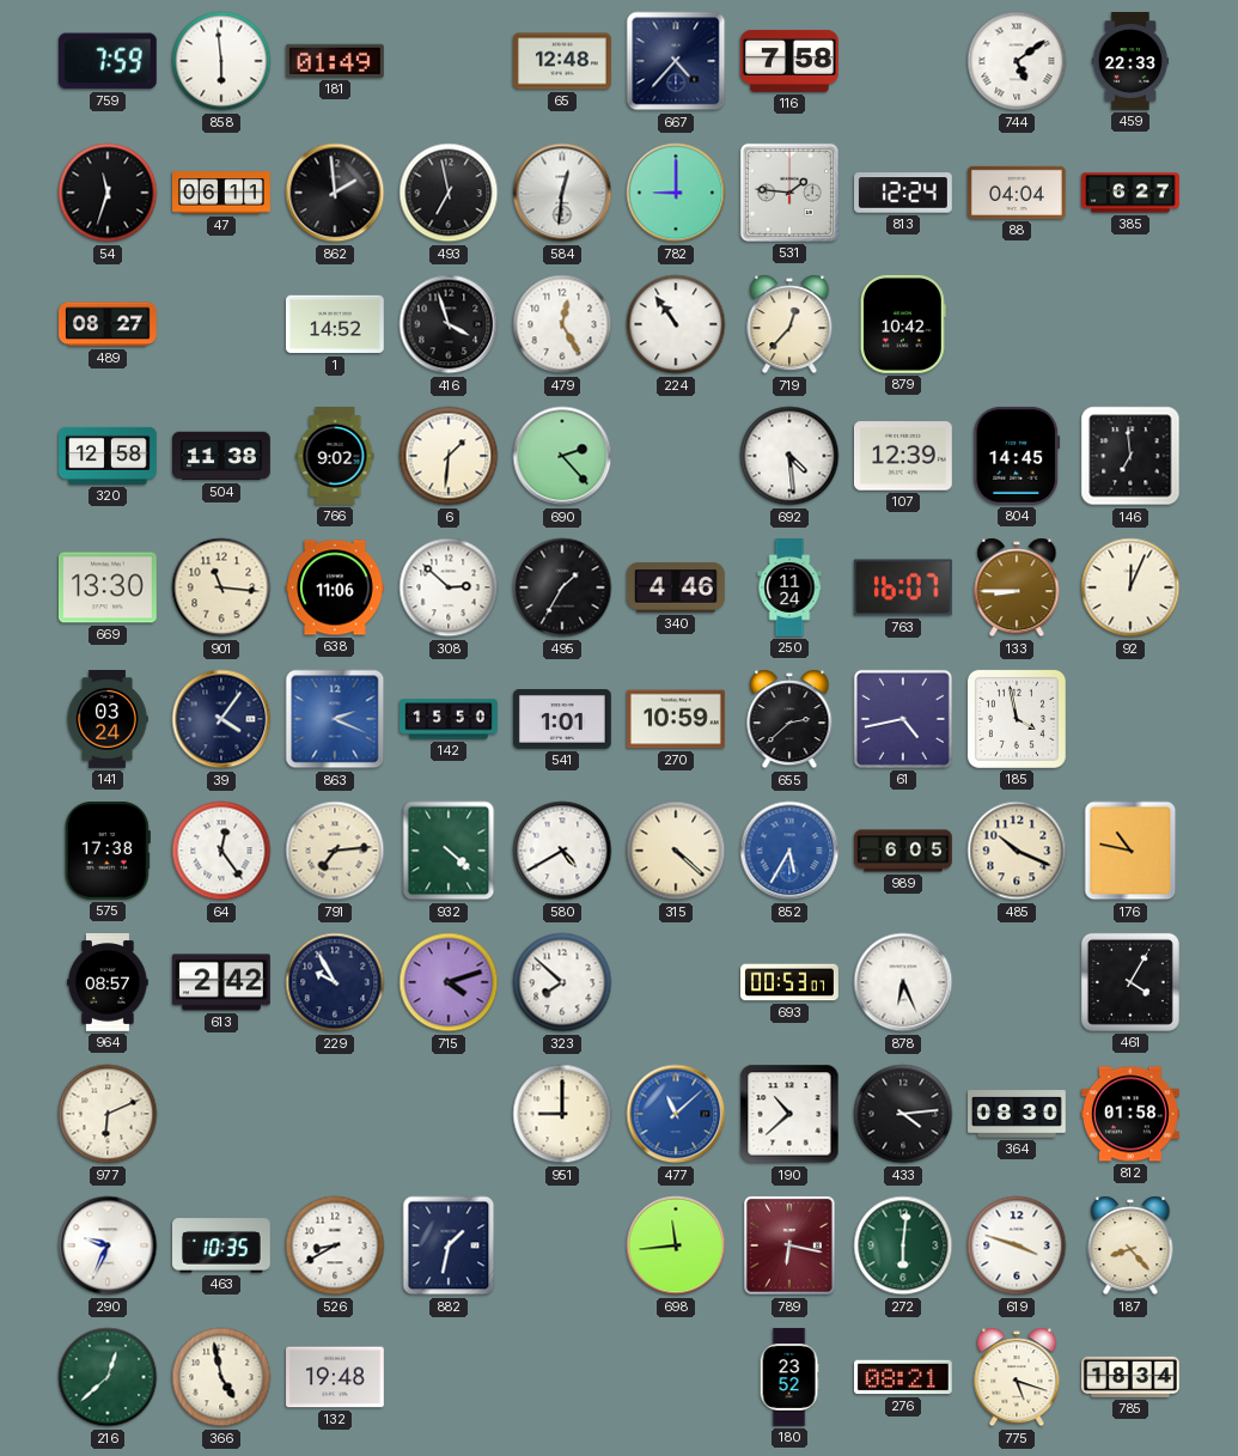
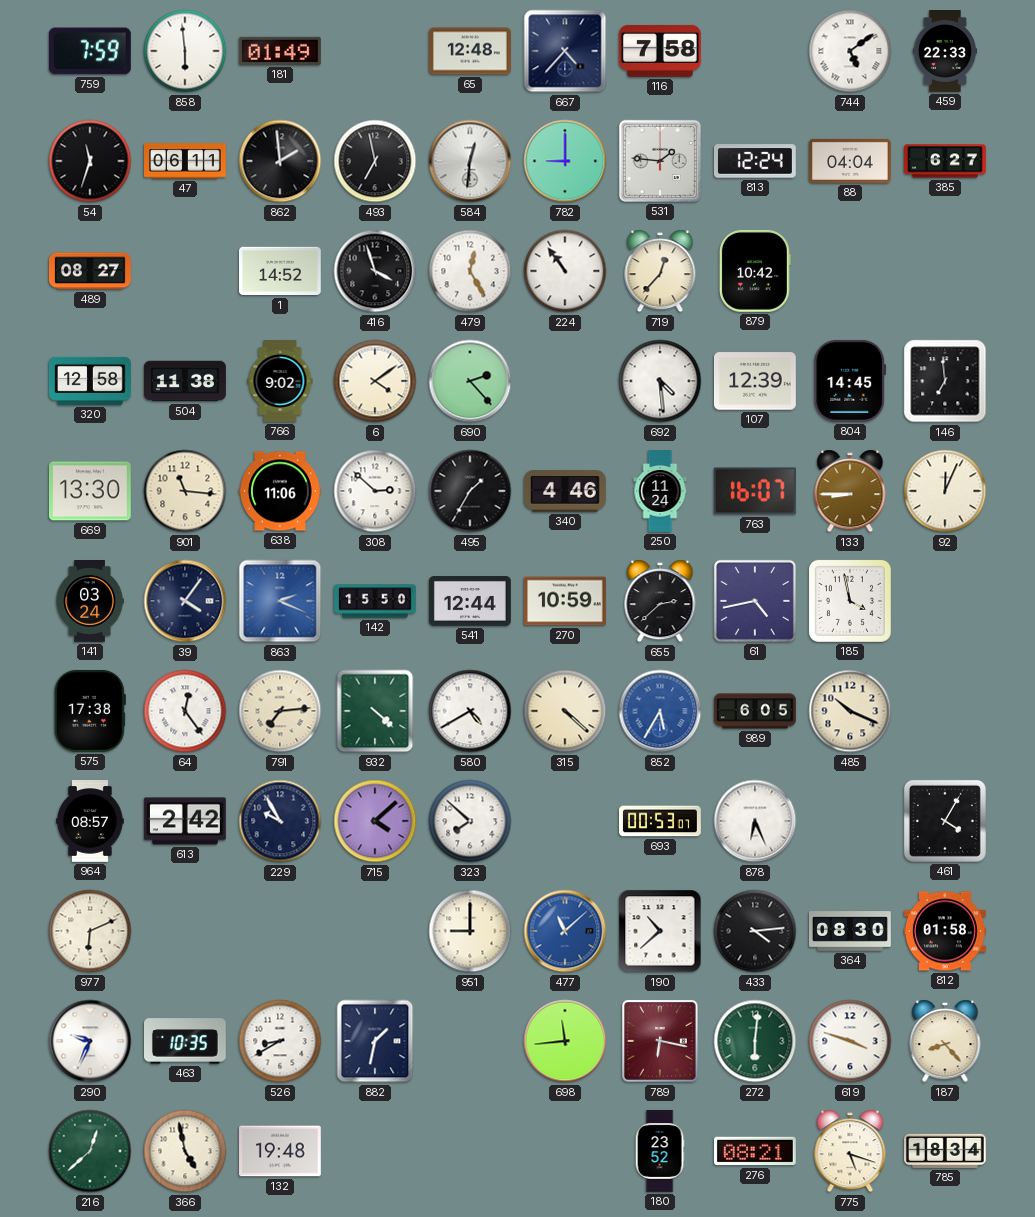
6: 1:31 -> 4:09 (375, 381)
541: 1:01 -> 12:44 (471, 602)
176: 10:47 -> none (1130, 851)
715: 4:12 -> 4:08 (375, 821)
